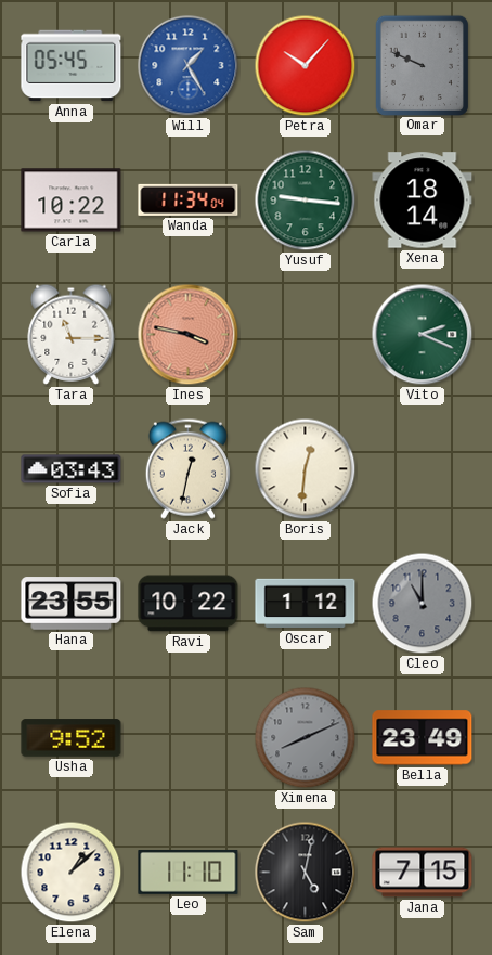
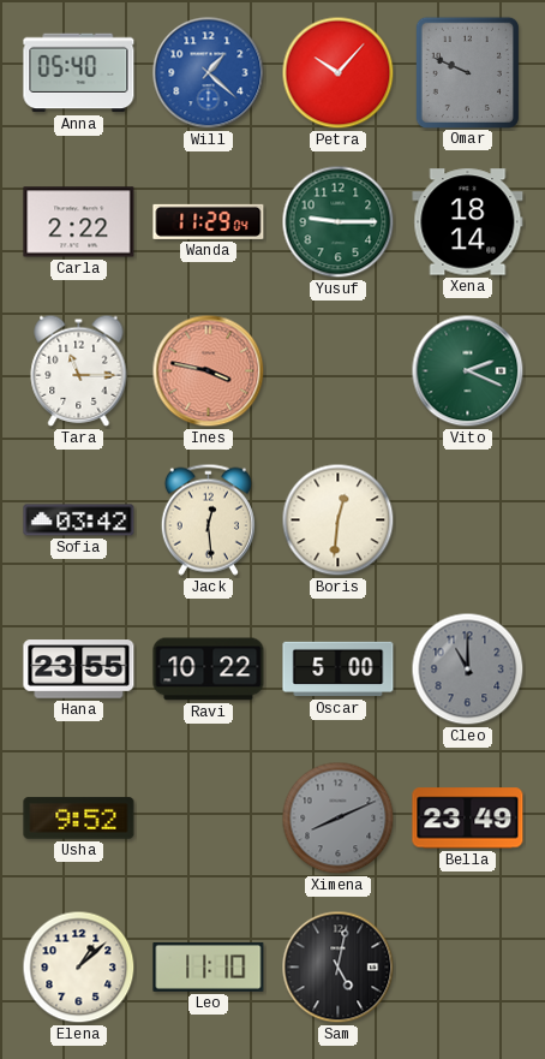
Anna: 05:45 -> 05:40 (79, 73)
Will: 1:25 -> 1:22 (209, 73)
Carla: 10:22 -> 2:22 (79, 222)
Wanda: 11:34 -> 11:29 (209, 221)
Yusuf: 9:16 -> 9:15 (339, 222)
Sofia: 03:43 -> 03:42 (79, 520)
Jack: 12:32 -> 12:29 (208, 519)
Oscar: 1:12 -> 5:00 (339, 670)
Jana: 7:15 -> none (423, 873)
